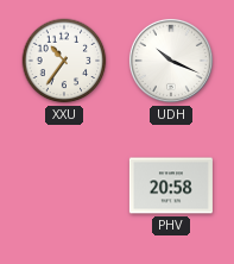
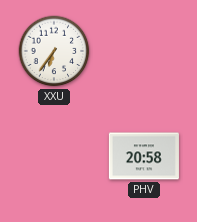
XXU: 10:36 -> 6:36 (54, 51)
UDH: 10:19 -> none (171, 61)
